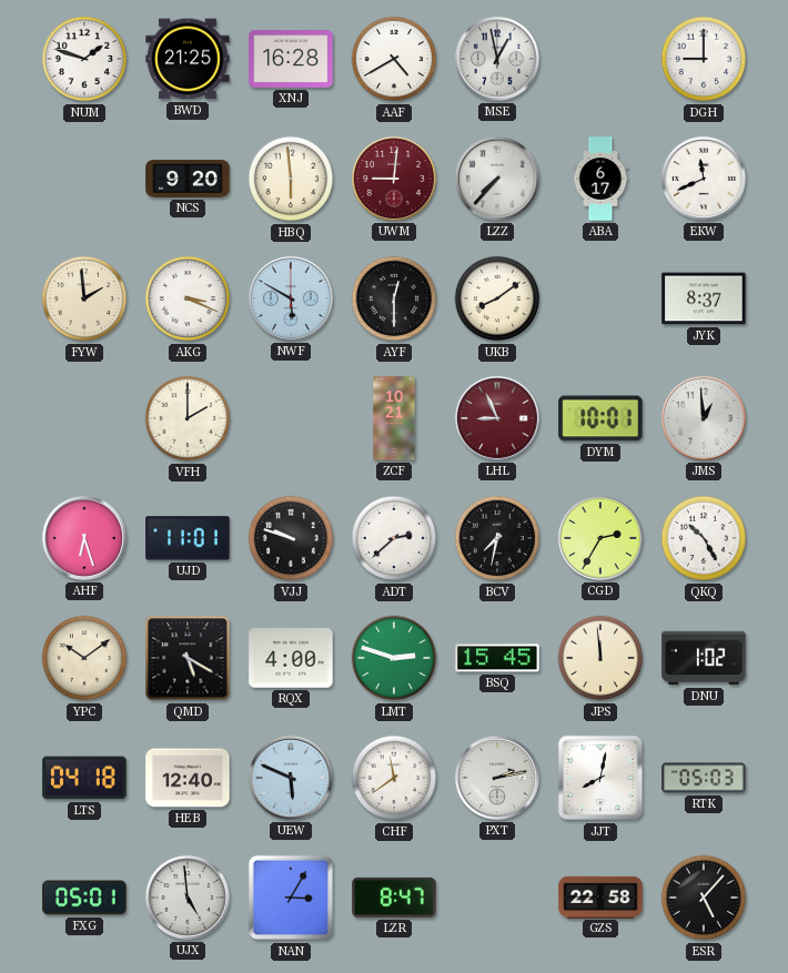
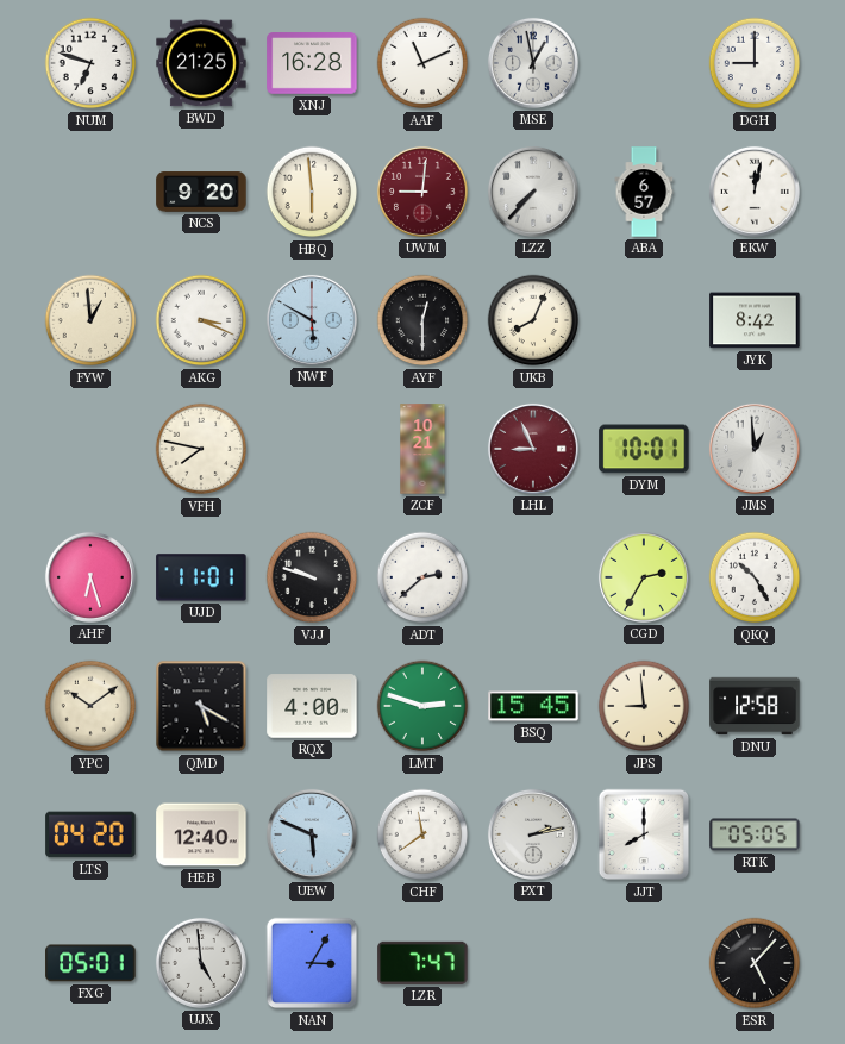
NUM: 1:48 -> 6:48 (90, 63)
AAF: 4:40 -> 11:11 (422, 63)
ABA: 6:17 -> 6:57 (644, 192)
EKW: 11:41 -> 12:02 (755, 192)
FYW: 1:59 -> 12:59 (90, 320)
UKB: 8:09 -> 8:04 (533, 320)
JYK: 8:37 -> 8:42 (755, 320)
VFH: 2:00 -> 7:47 (201, 449)
BCV: 7:32 -> none (497, 538)
JPS: 11:59 -> 8:59 (644, 706)
DNU: 1:02 -> 12:58 (755, 706)
LTS: 04:18 -> 04:20 (90, 834)
JJT: 8:02 -> 8:00 (644, 834)
RTK: 05:03 -> 05:05 (755, 834)
LZR: 8:47 -> 7:47 (422, 963)
GZS: 22:58 -> none (600, 896)
